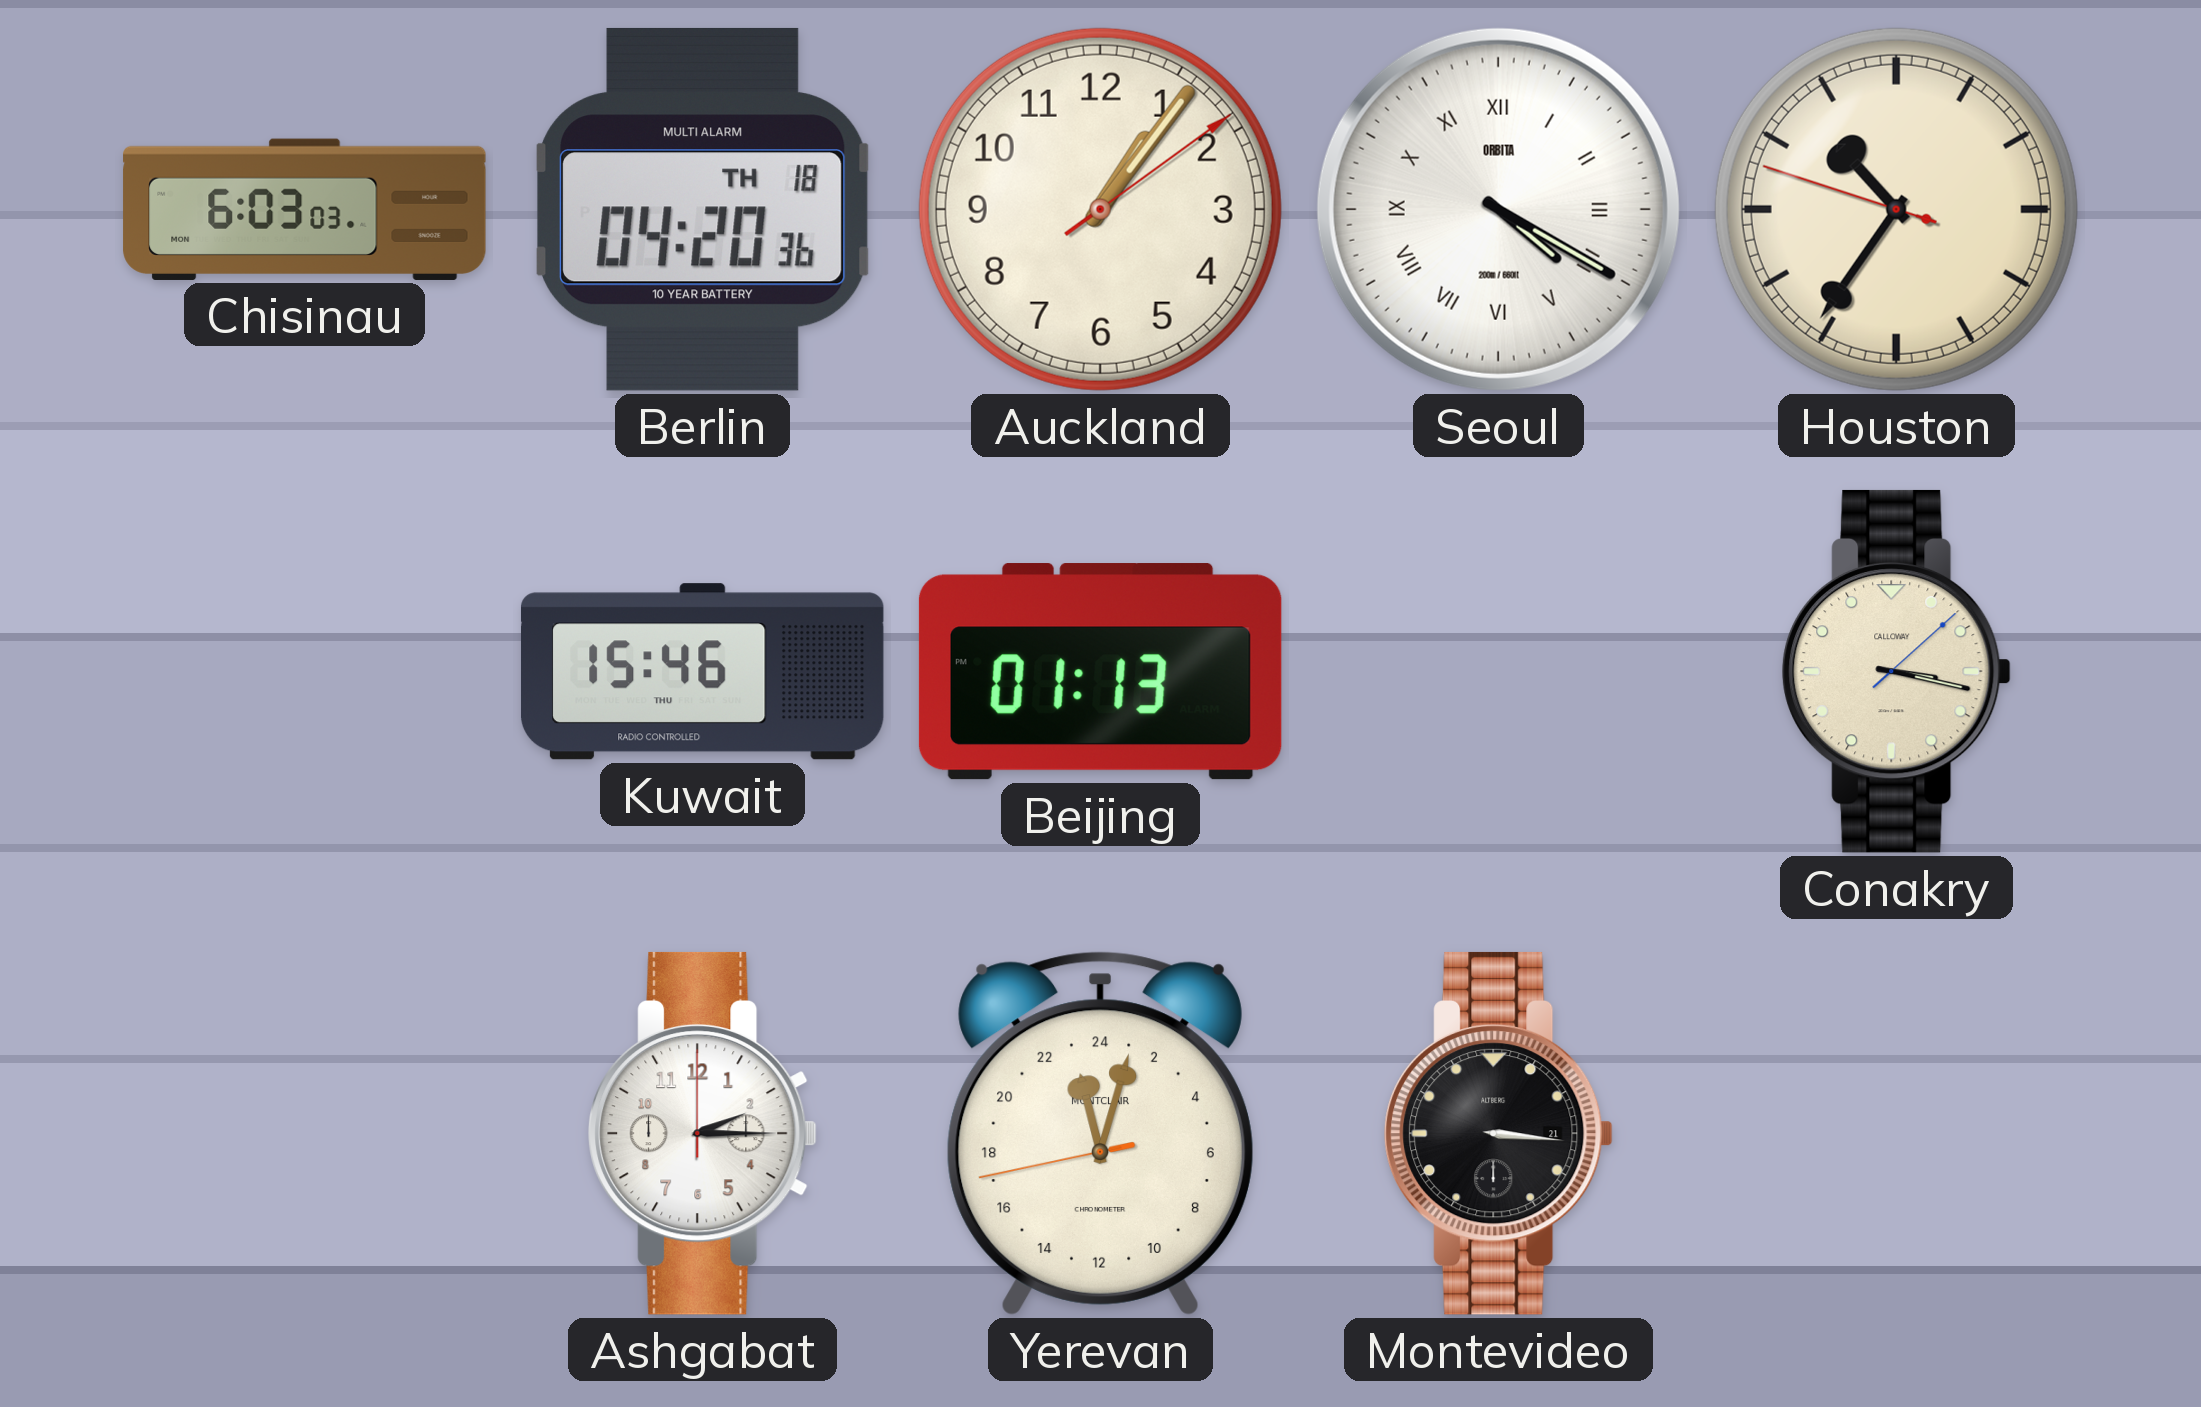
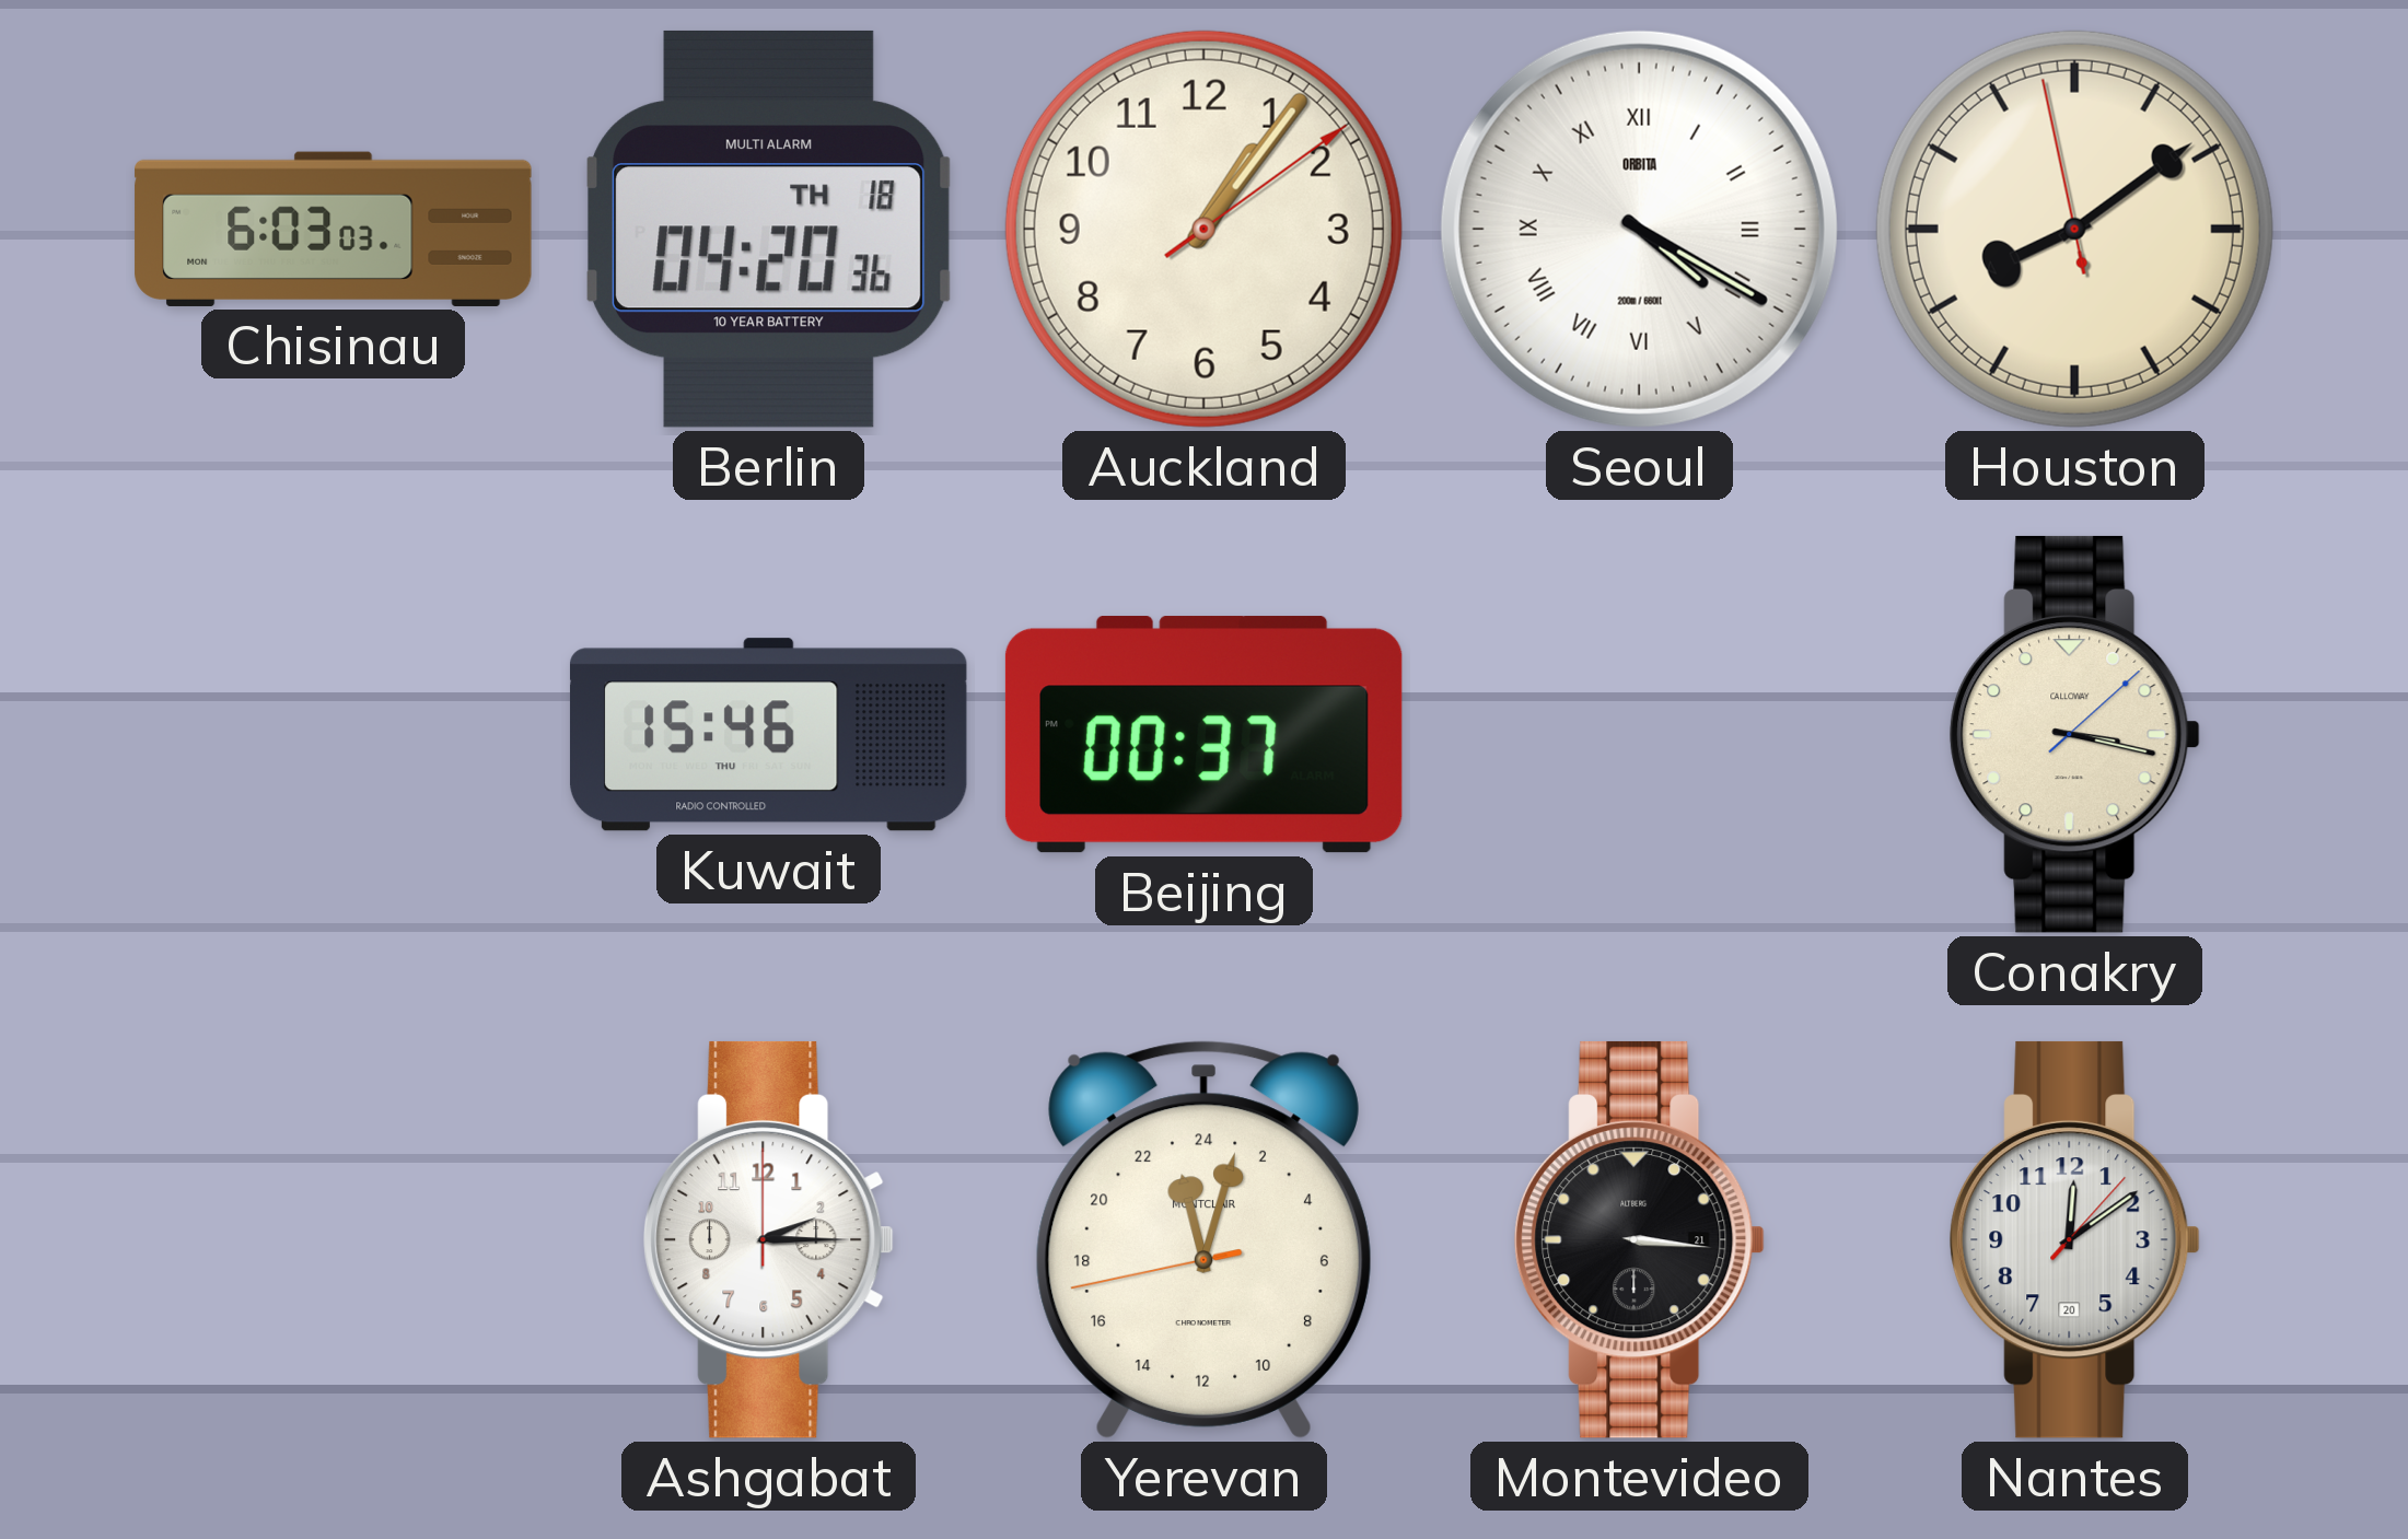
Houston: 10:35 -> 8:08 (2074, 229)
Beijing: 01:13 -> 00:37 (1203, 735)
Nantes: none -> 12:09 (2075, 1239)
